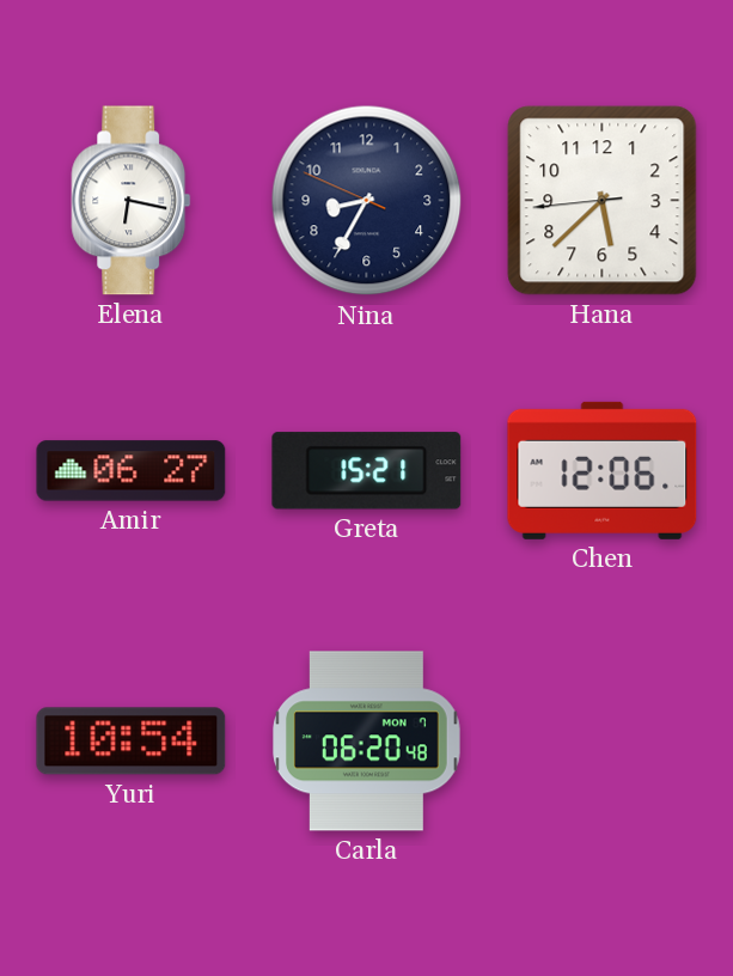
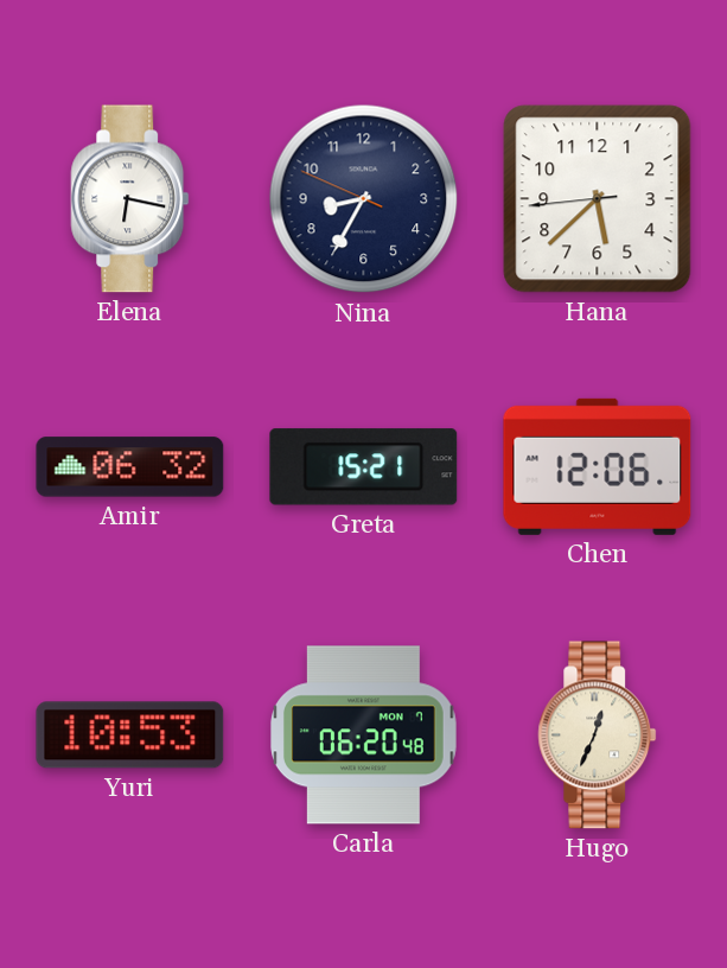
Amir: 06:27 -> 06:32 (130, 467)
Yuri: 10:54 -> 10:53 (130, 735)
Hugo: none -> 12:34 (598, 735)
